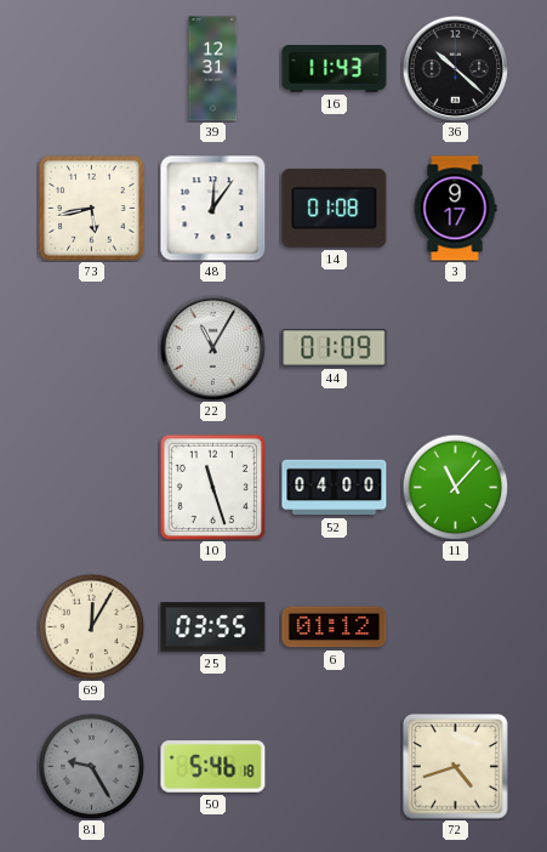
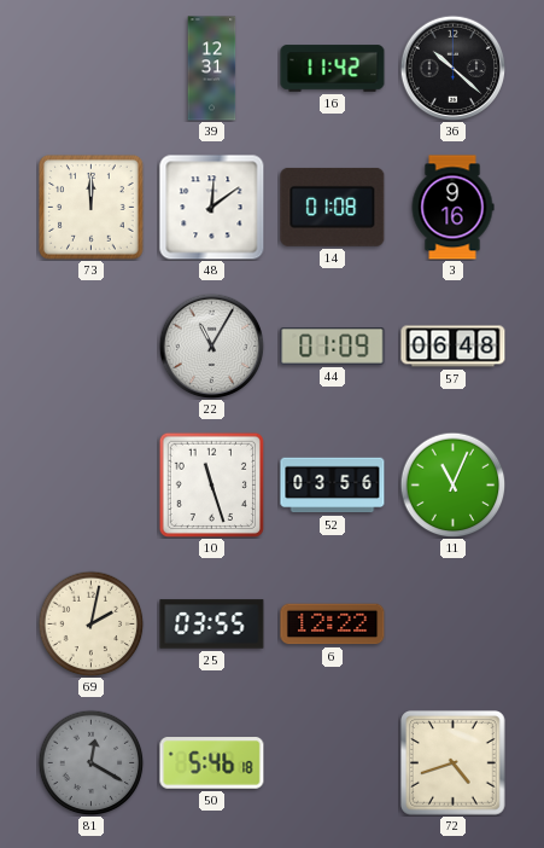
16: 11:43 -> 11:42 (333, 69)
73: 5:43 -> 12:00 (92, 208)
48: 12:06 -> 12:09 (212, 208)
3: 9:17 -> 9:16 (452, 208)
57: none -> 06:48 (454, 347)
52: 04:00 -> 03:56 (333, 486)
11: 11:07 -> 11:04 (452, 484)
69: 12:05 -> 2:02 (90, 623)
6: 01:12 -> 12:22 (333, 625)
81: 9:25 -> 12:20 (90, 762)
